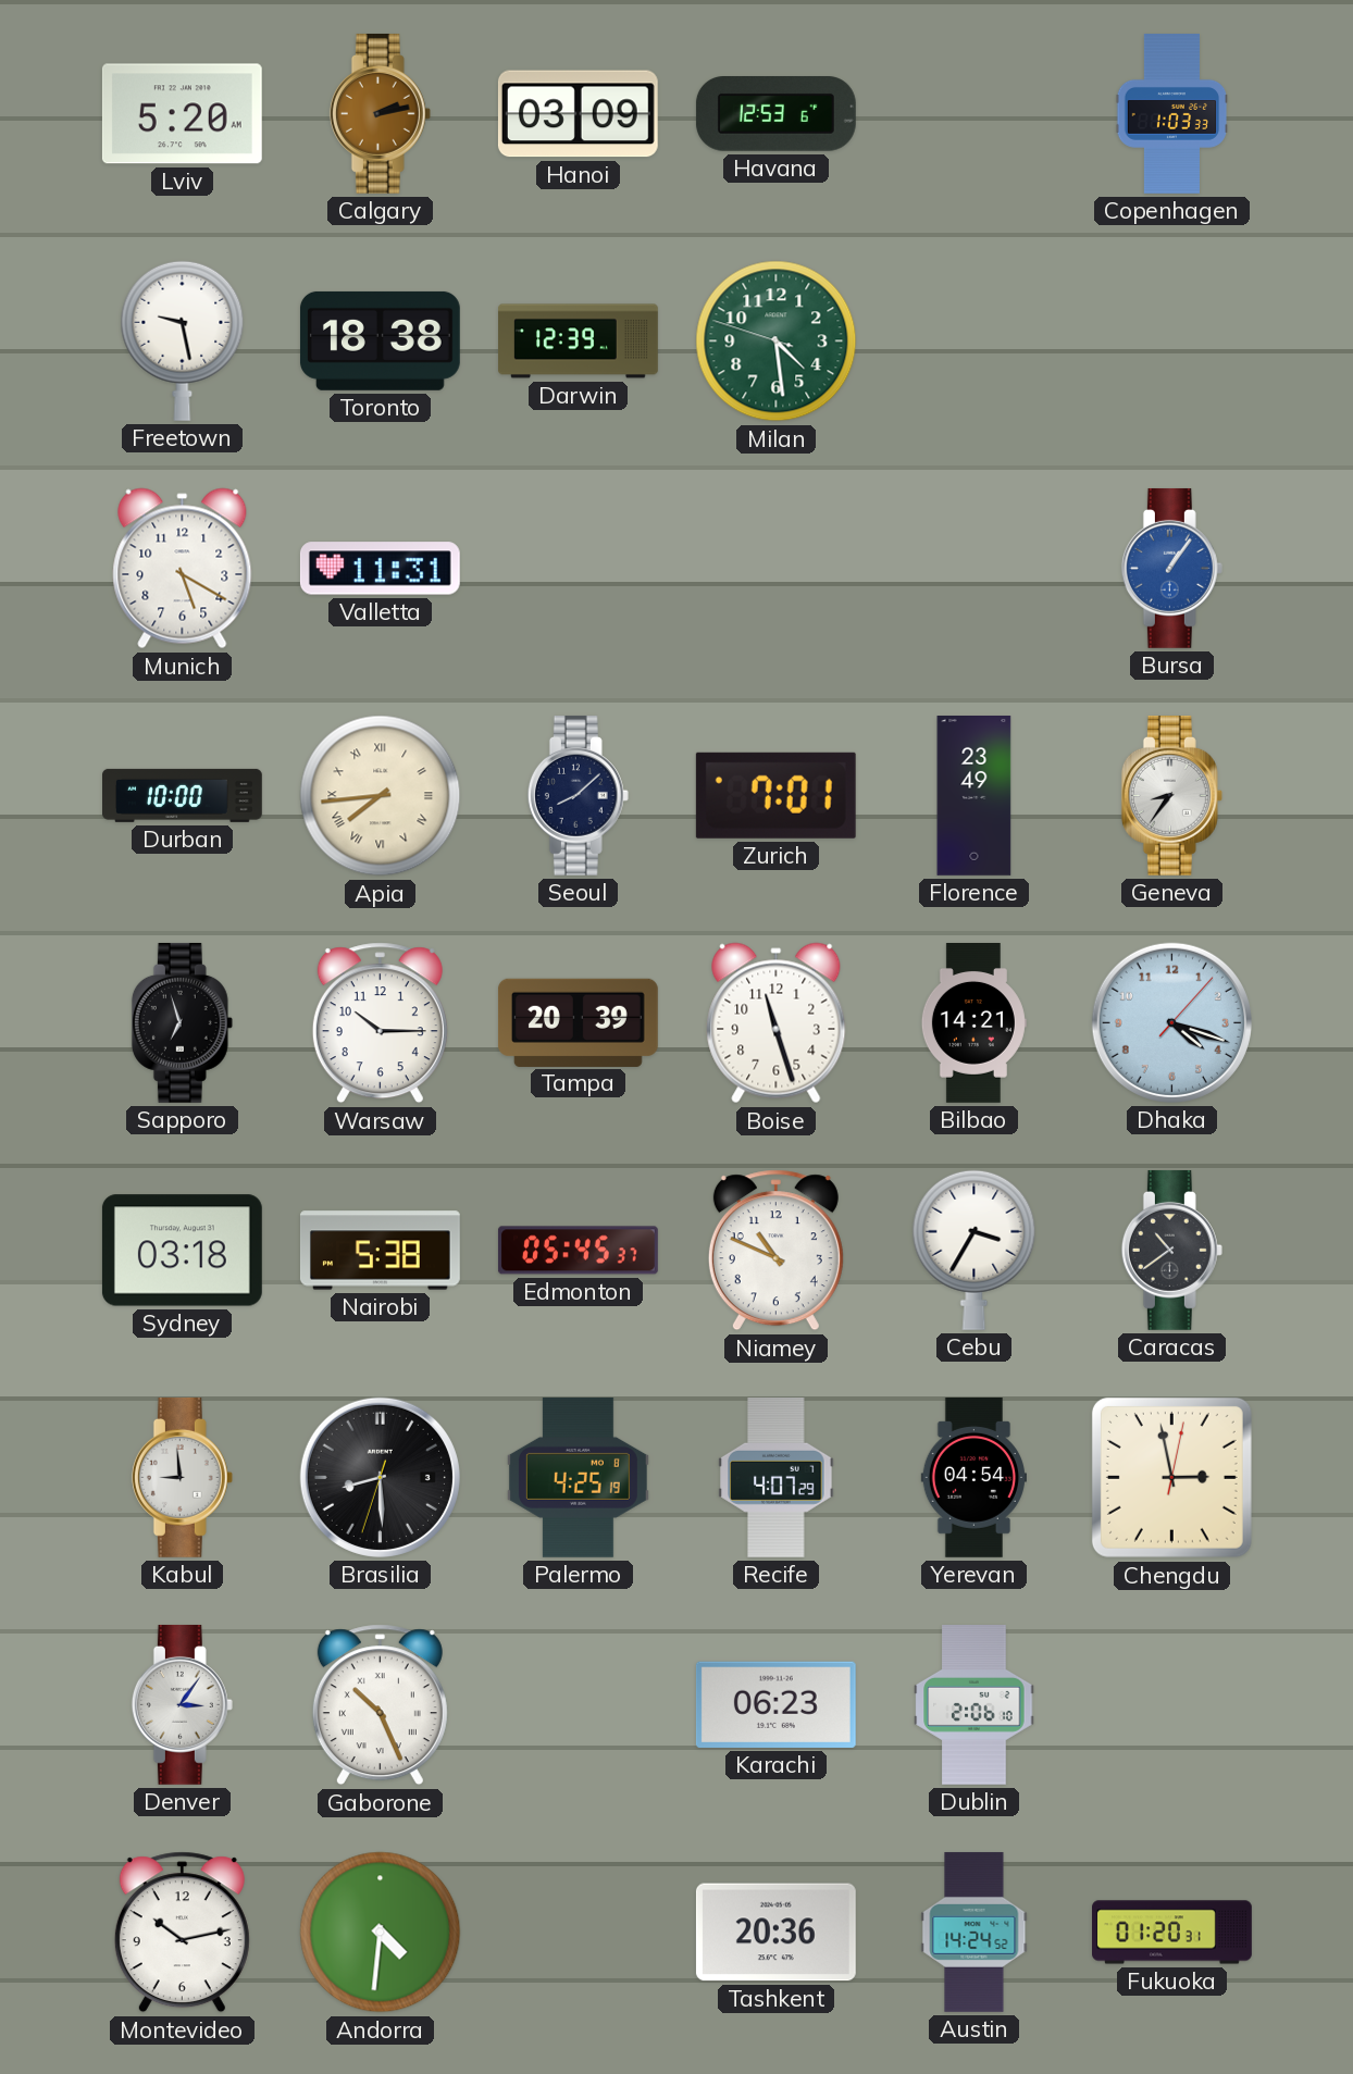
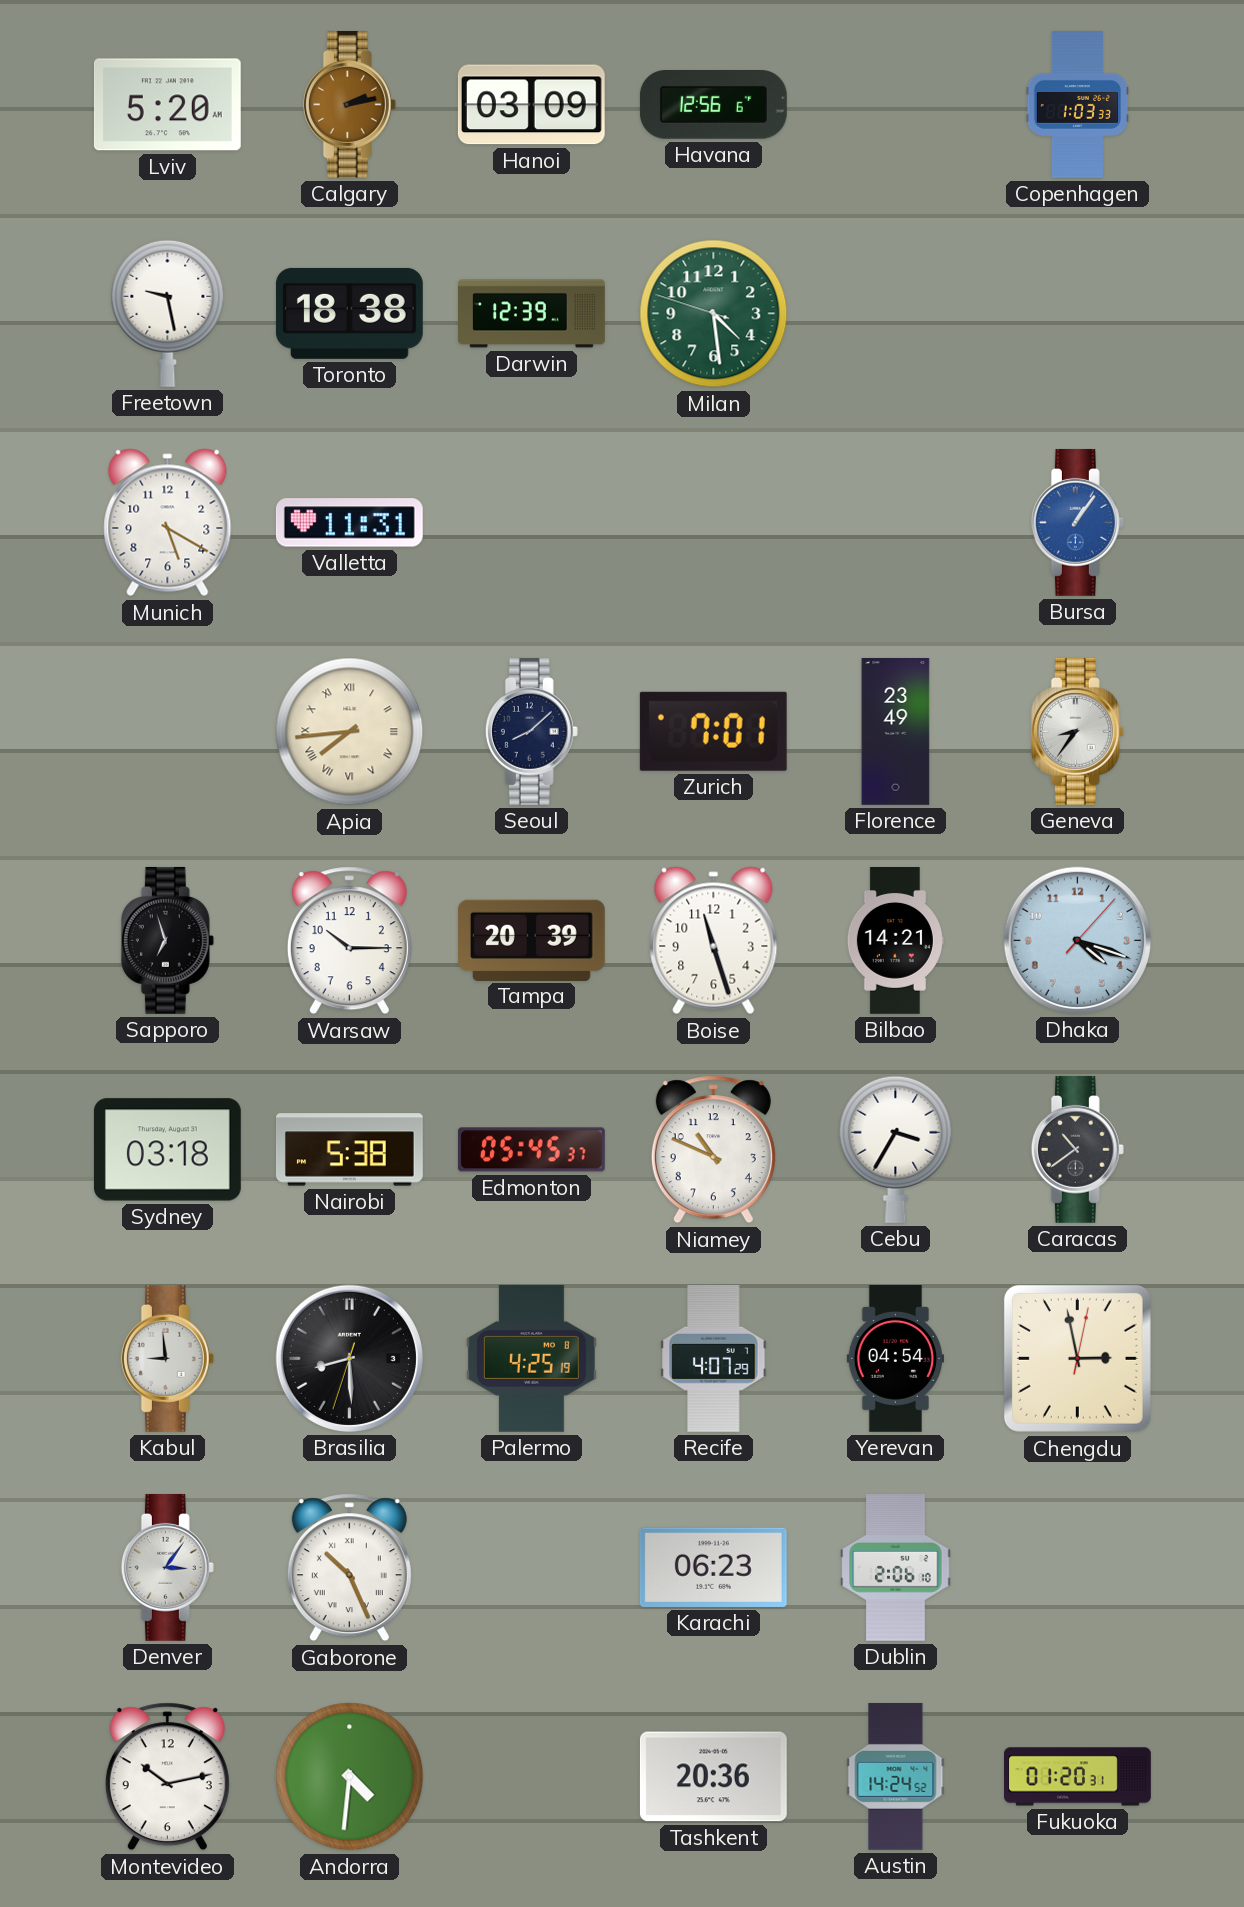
Havana: 12:53 -> 12:56 (713, 105)
Durban: 10:00 -> none (183, 795)
